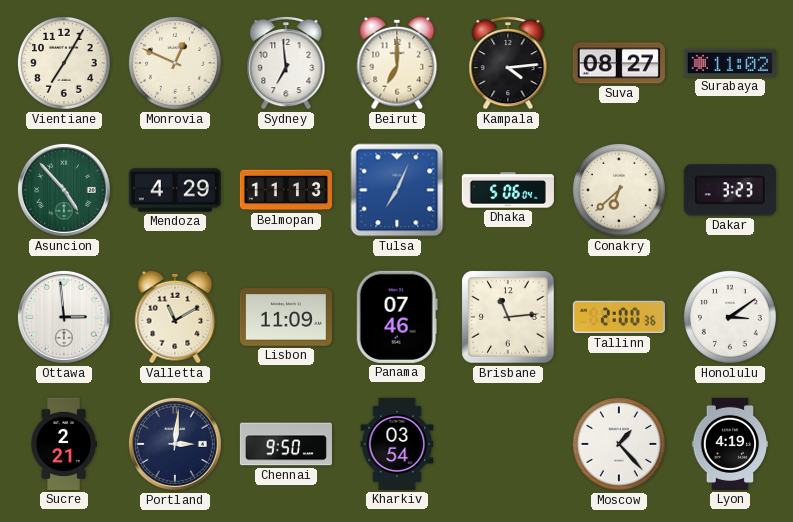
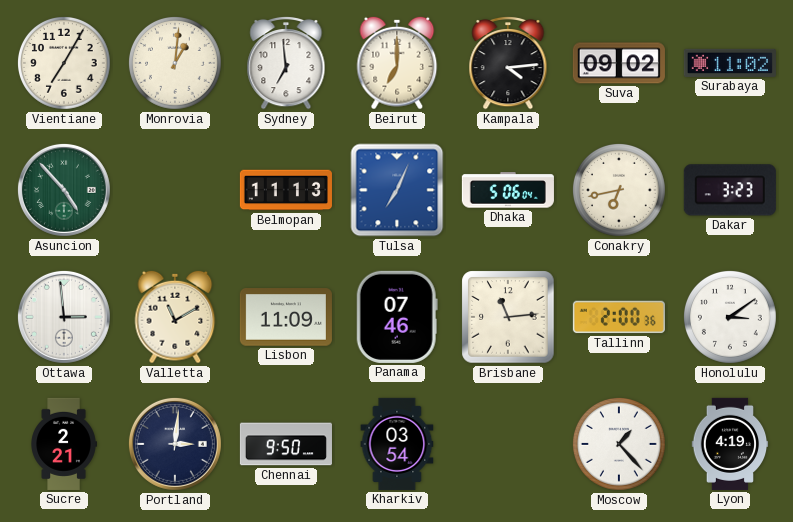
Monrovia: 12:49 -> 1:01 (175, 63)
Suva: 08:27 -> 09:02 (619, 63)
Mendoza: 4:29 -> none (175, 190)
Conakry: 6:38 -> 6:43 (619, 190)
